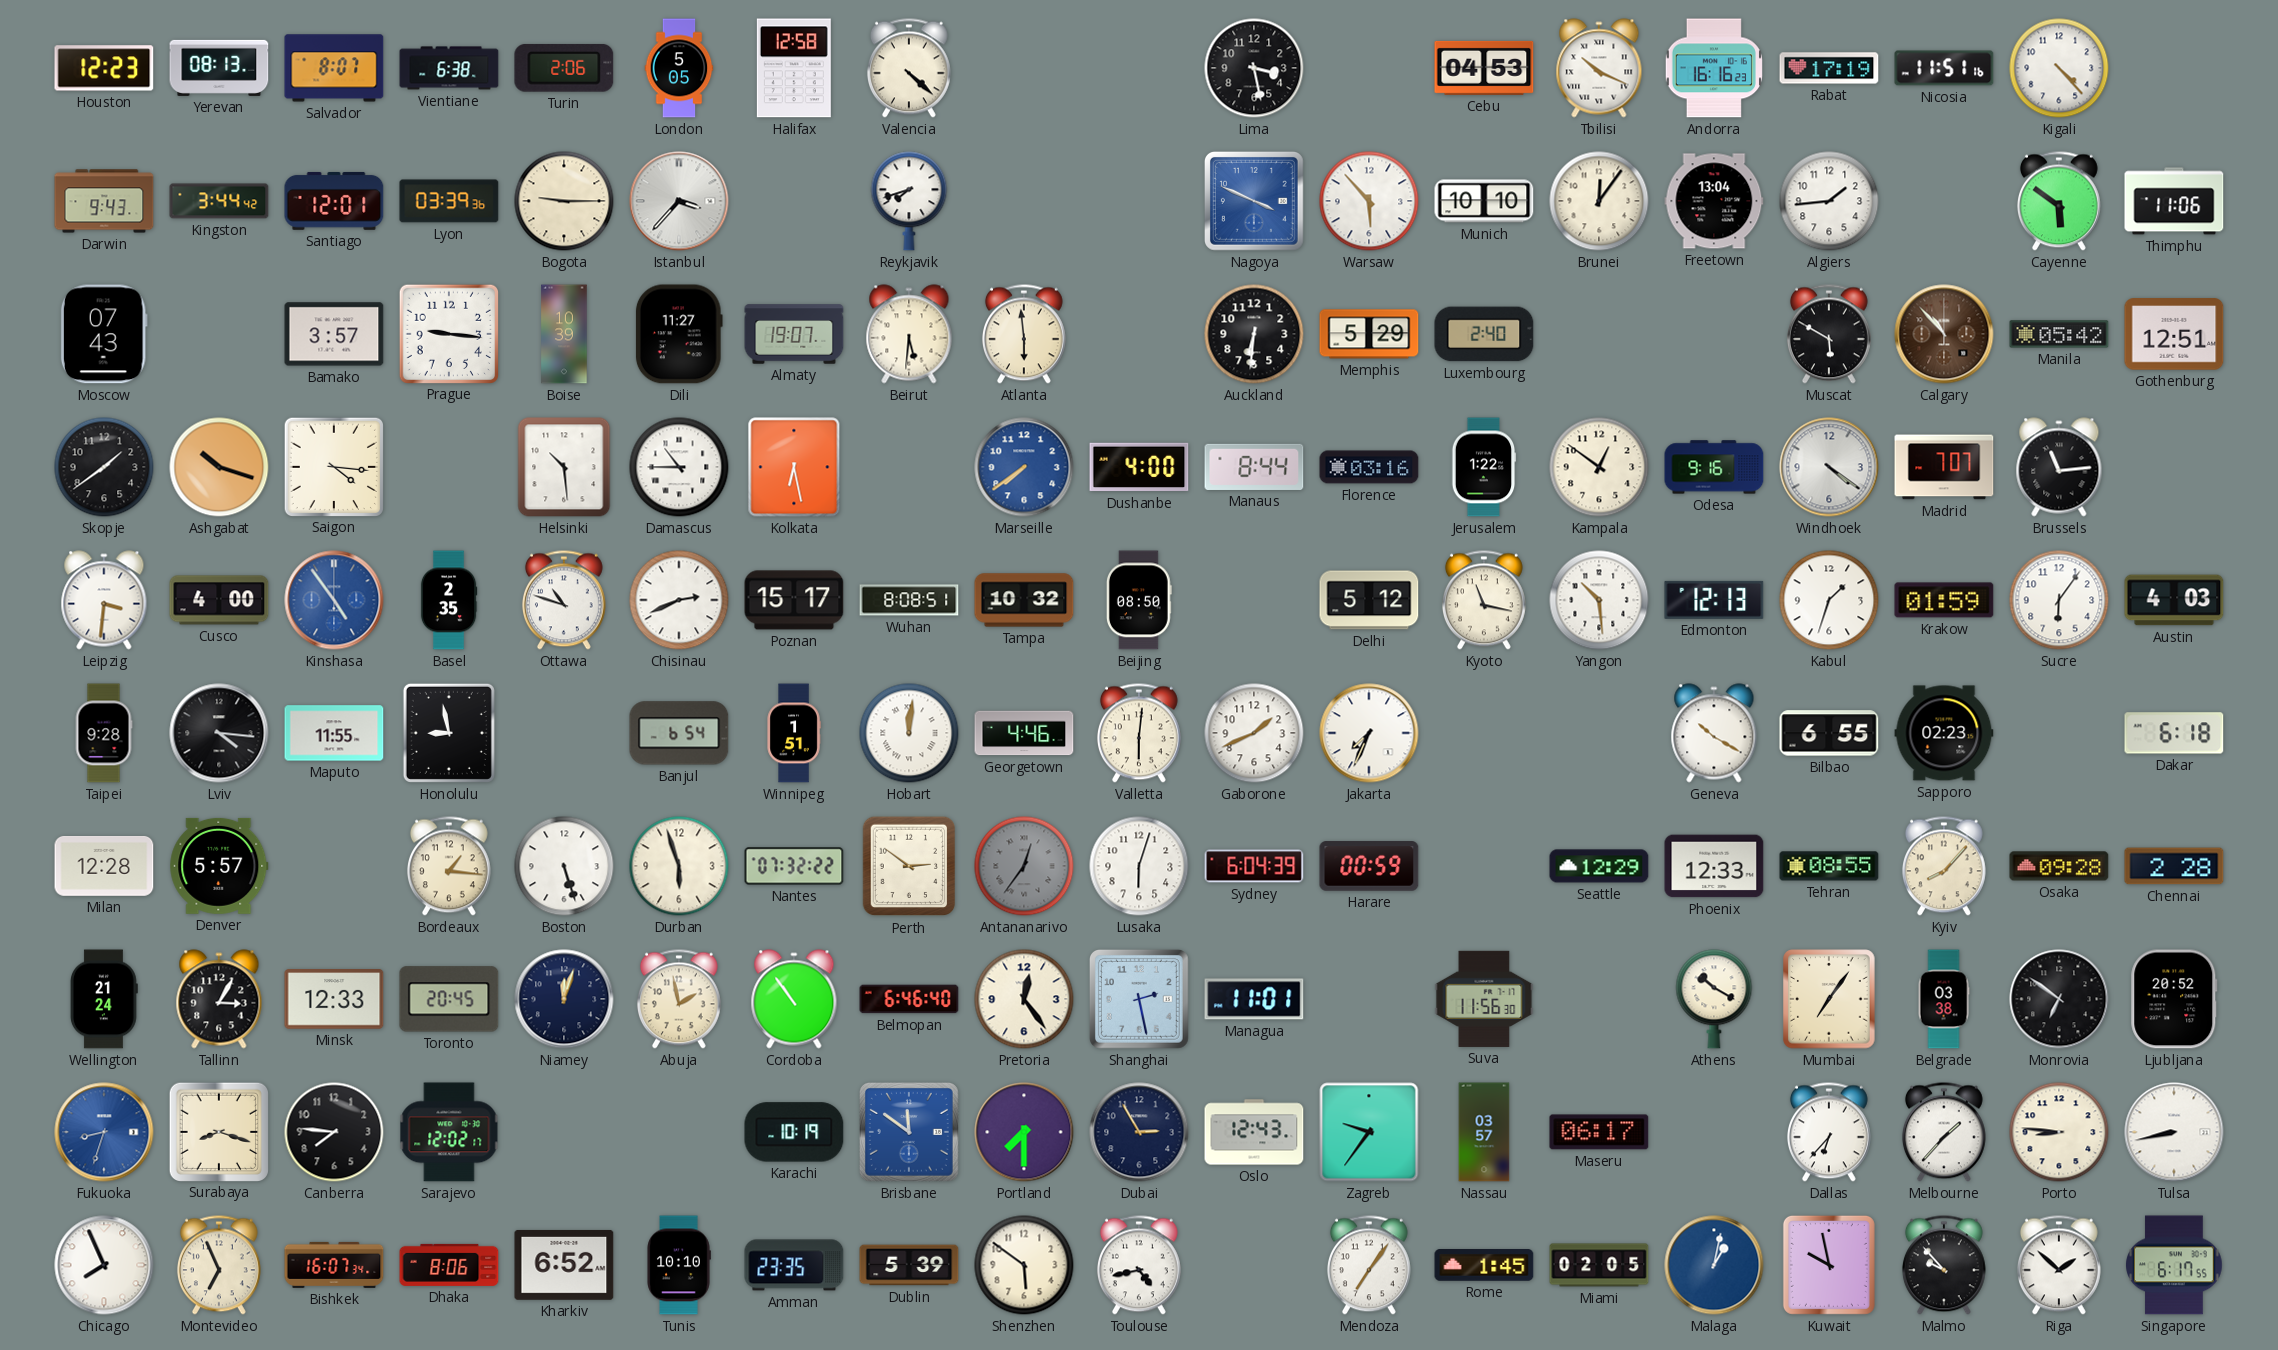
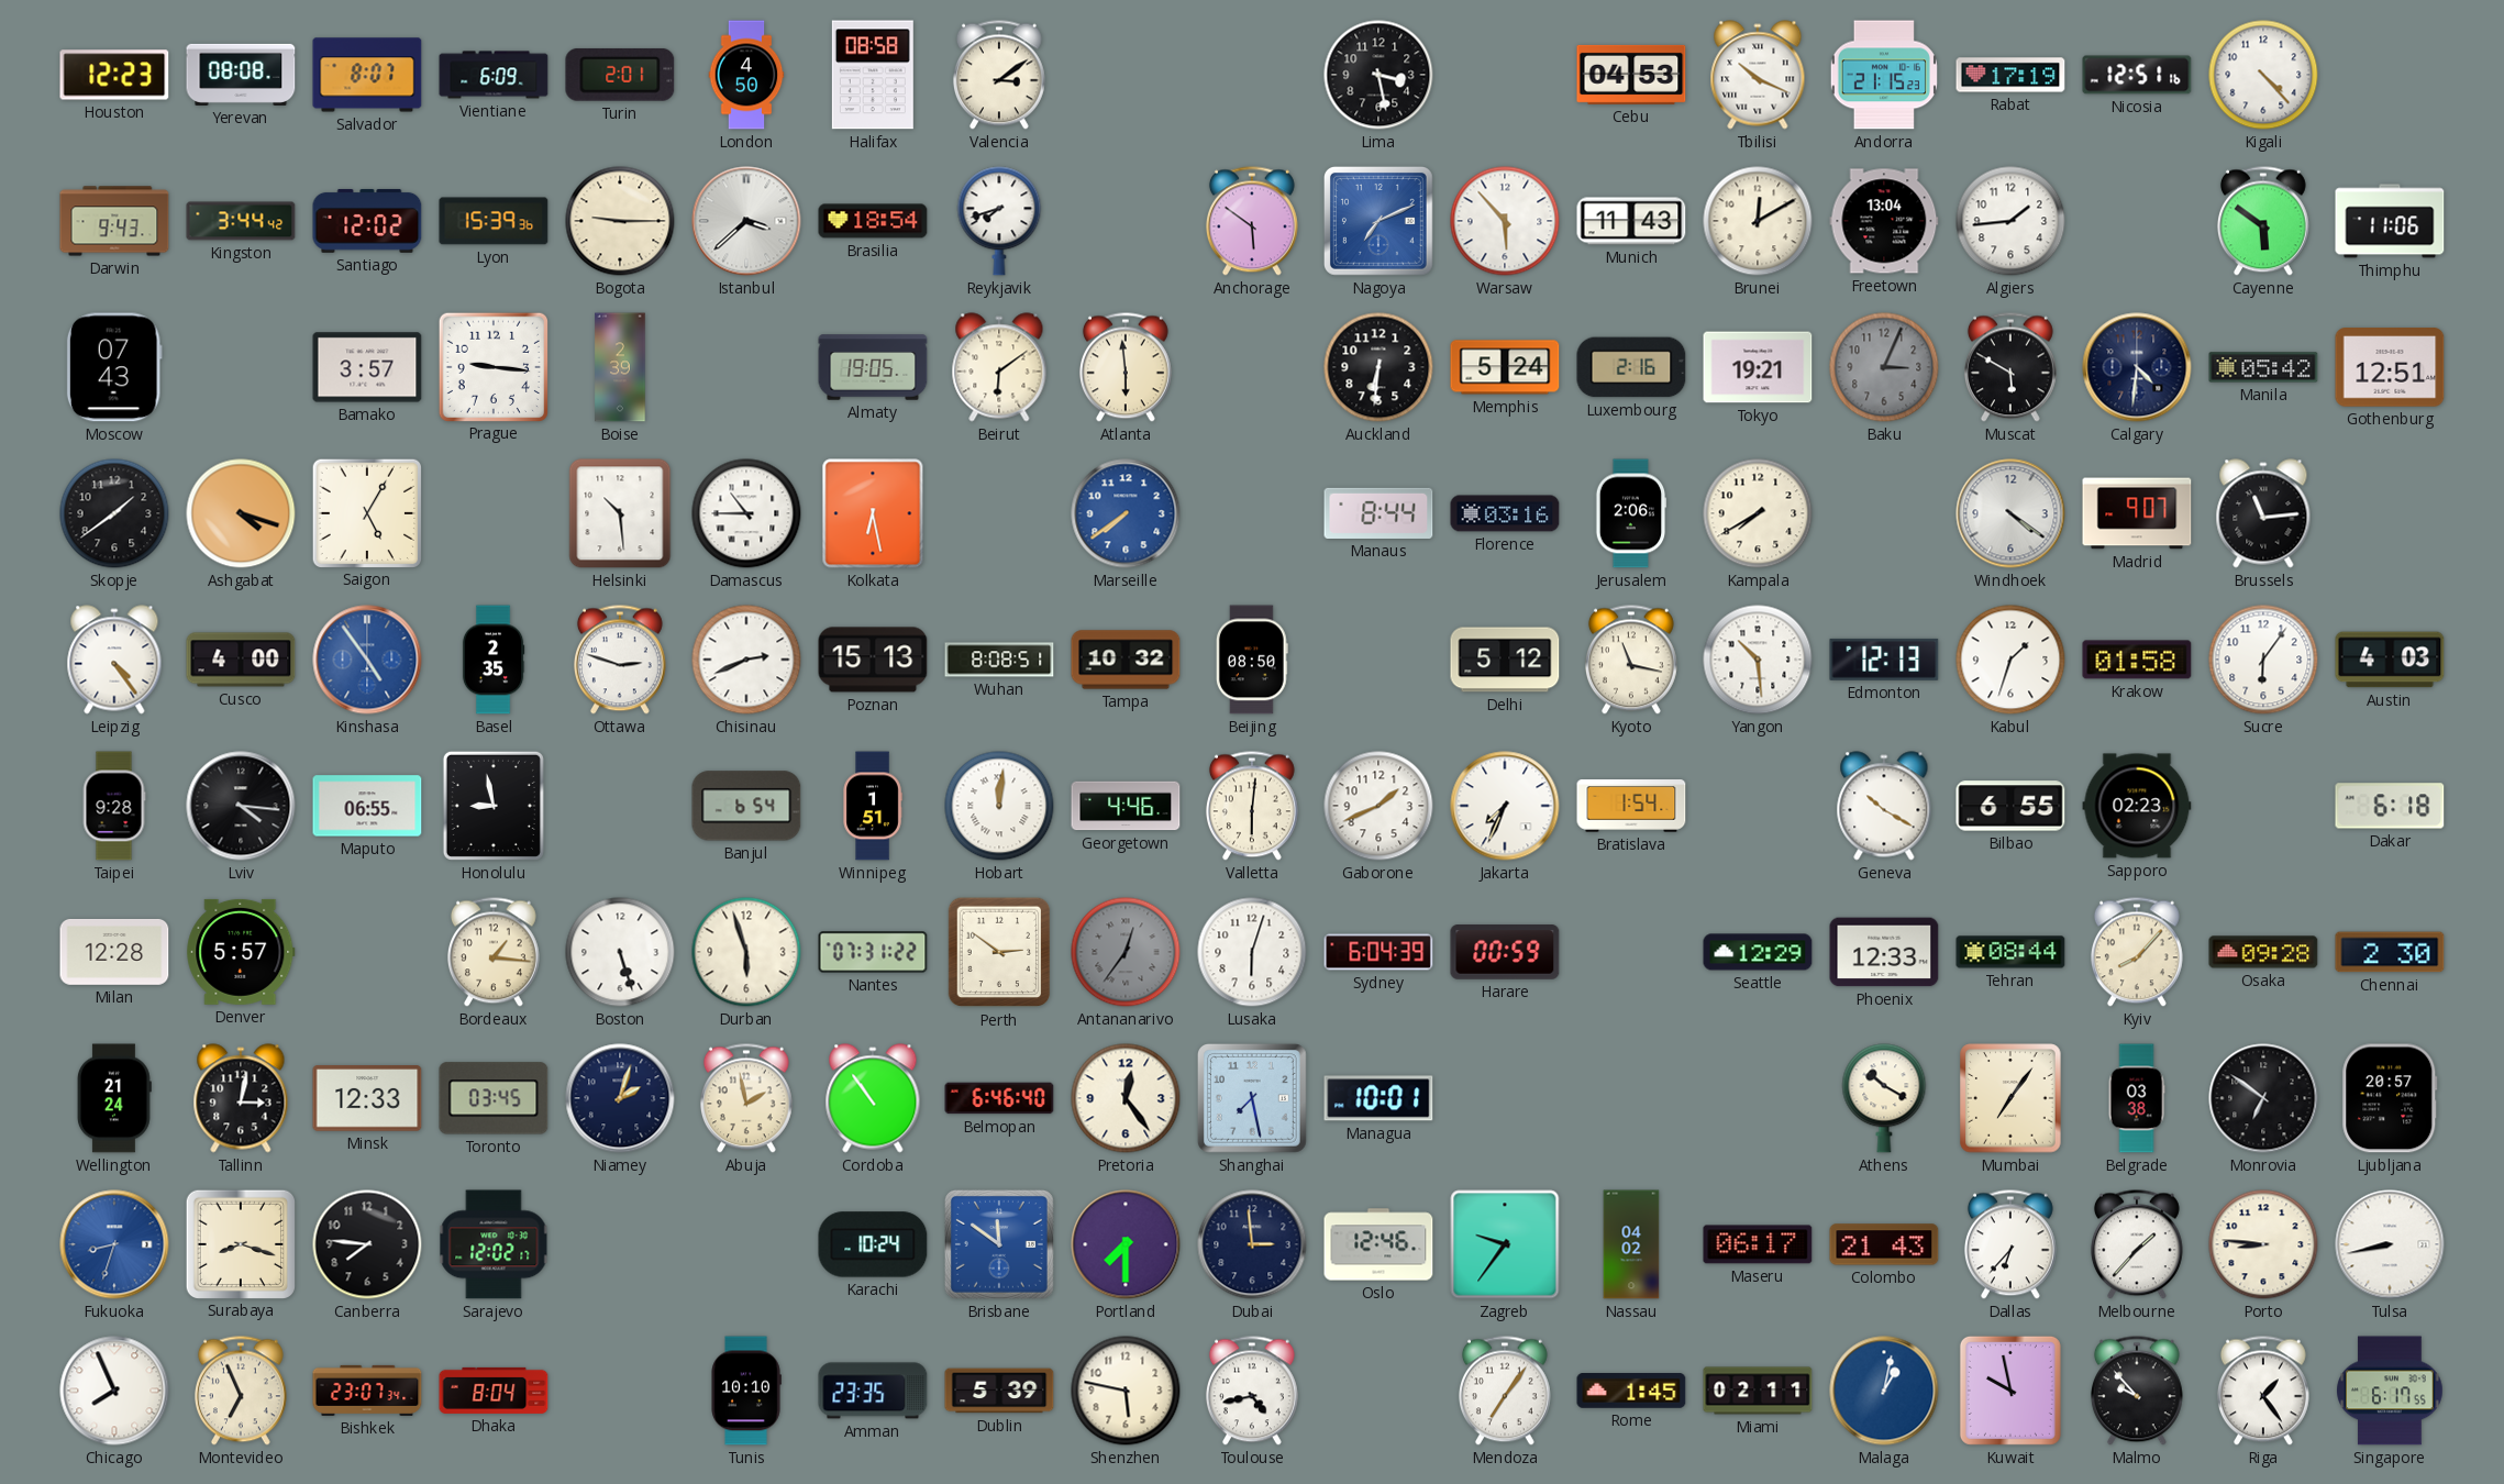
Yerevan: 08:13 -> 08:08 (241, 75)
Vientiane: 6:38 -> 6:09 (494, 75)
Turin: 2:06 -> 2:01 (620, 75)
London: 5:05 -> 4:50 (746, 75)
Halifax: 12:58 -> 08:58 (873, 75)
Valencia: 4:22 -> 3:09 (999, 75)
Andorra: 16:16 -> 21:15 (1884, 75)
Nicosia: 11:51 -> 12:51 (2137, 75)
Santiago: 12:01 -> 12:02 (367, 221)
Lyon: 03:39 -> 15:39 (494, 221)
Istanbul: 3:37 -> 3:38 (746, 221)
Brasilia: none -> 18:54 (873, 221)
Anchorage: none -> 5:51 (1252, 221)
Nagoya: 3:49 -> 7:11 (1378, 221)
Munich: 10:10 -> 11:43 (1631, 221)
Brunei: 12:06 -> 12:10 (1758, 221)
Boise: 10:39 -> 2:39 (620, 367)
Dili: 11:27 -> none (679, 334)
Almaty: 19:07 -> 19:05 (873, 367)
Beirut: 5:31 -> 6:09 (999, 367)
Memphis: 5:29 -> 5:24 (1505, 367)
Luxembourg: 2:40 -> 2:16 (1631, 367)
Tokyo: none -> 19:21 (1758, 367)
Baku: none -> 3:04 (1884, 367)
Calgary: 10:53 -> 4:31 (2137, 367)
Calgary dial: brown -> navy (2137, 367)
Ashgabat: 10:18 -> 4:18 (241, 513)
Saigon: 4:16 -> 5:05 (366, 512)
Dushanbe: 4:00 -> none (1139, 467)
Jerusalem: 1:22 -> 2:06 (1631, 513)
Kampala: 12:51 -> 7:40 (1758, 513)
Odesa: 9:16 -> none (1714, 467)
Madrid: 7:07 -> 9:07 (2137, 513)
Leipzig: 3:31 -> 4:24 (114, 660)
Ottawa: 10:48 -> 2:48 (620, 660)
Poznan: 15:17 -> 15:13 (873, 660)
Krakow: 01:59 -> 01:58 (2137, 660)
Maputo: 11:55 -> 06:55 (367, 806)
Bratislava: none -> 1:54 (1631, 806)
Nantes: 07:32 -> 07:31 (873, 952)
Tehran: 08:55 -> 08:44 (2010, 952)
Chennai: 2:28 -> 2:30 (2390, 952)
Tallinn: 3:05 -> 3:02 (241, 1098)
Toronto: 20:45 -> 03:45 (494, 1098)
Niamey: 12:03 -> 2:03 (620, 1098)
Shanghai: 2:28 -> 7:28 (1252, 1098)
Managua: 11:01 -> 10:01 (1378, 1098)
Suva: 11:56 -> none (1484, 999)
Ljubljana: 20:52 -> 20:57 (2390, 1098)
Karachi: 10:19 -> 10:24 (873, 1244)
Dubai: 2:55 -> 2:59 (1252, 1244)
Oslo: 12:43 -> 12:46 (1378, 1244)
Nassau: 03:57 -> 04:02 (1631, 1244)
Colombo: none -> 21:43 (1884, 1244)
Bishkek: 16:07 -> 23:07 (367, 1391)
Dhaka: 8:06 -> 8:04 (494, 1391)
Kharkiv: 6:52 -> none (564, 1265)
Shenzhen: 5:51 -> 5:47 (1126, 1391)
Miami: 02:05 -> 02:11 (1758, 1391)
Riga: 1:52 -> 1:24 (2263, 1391)
